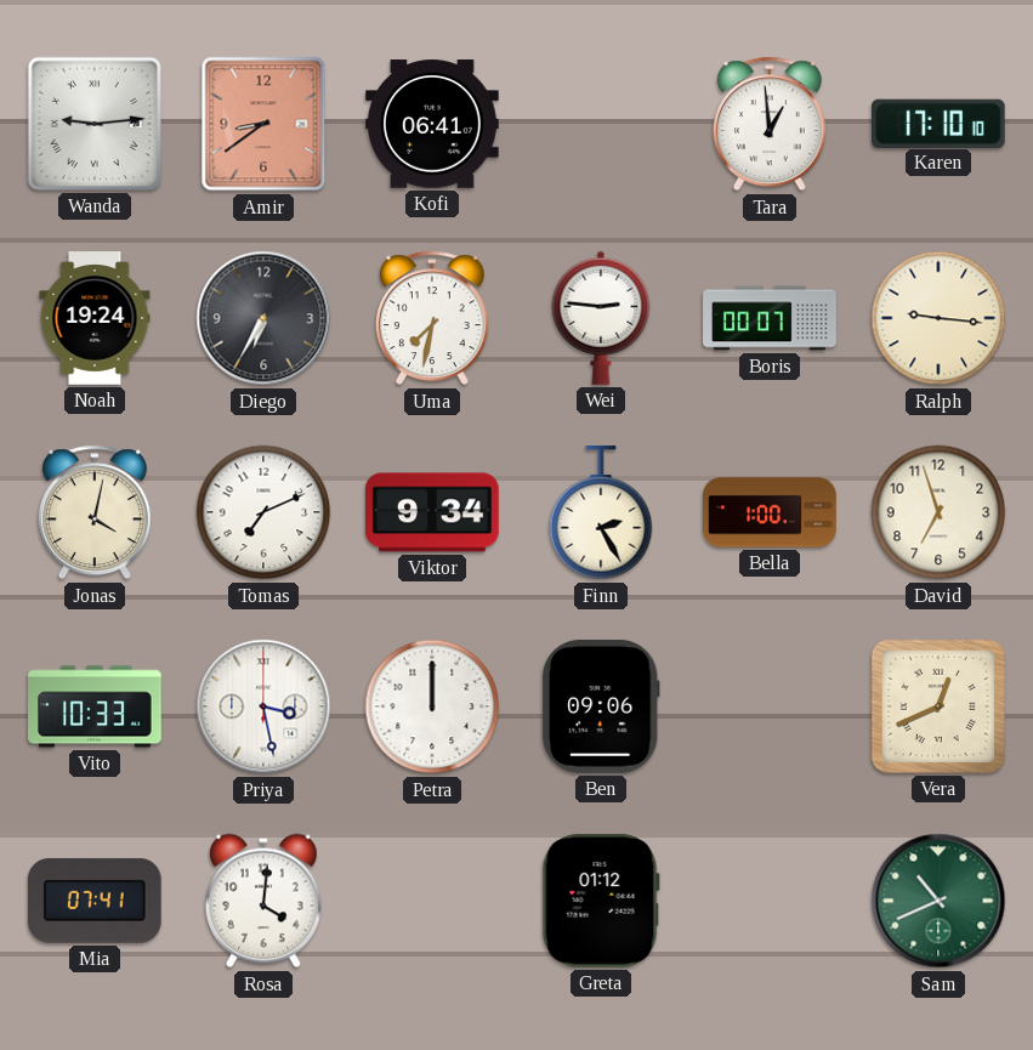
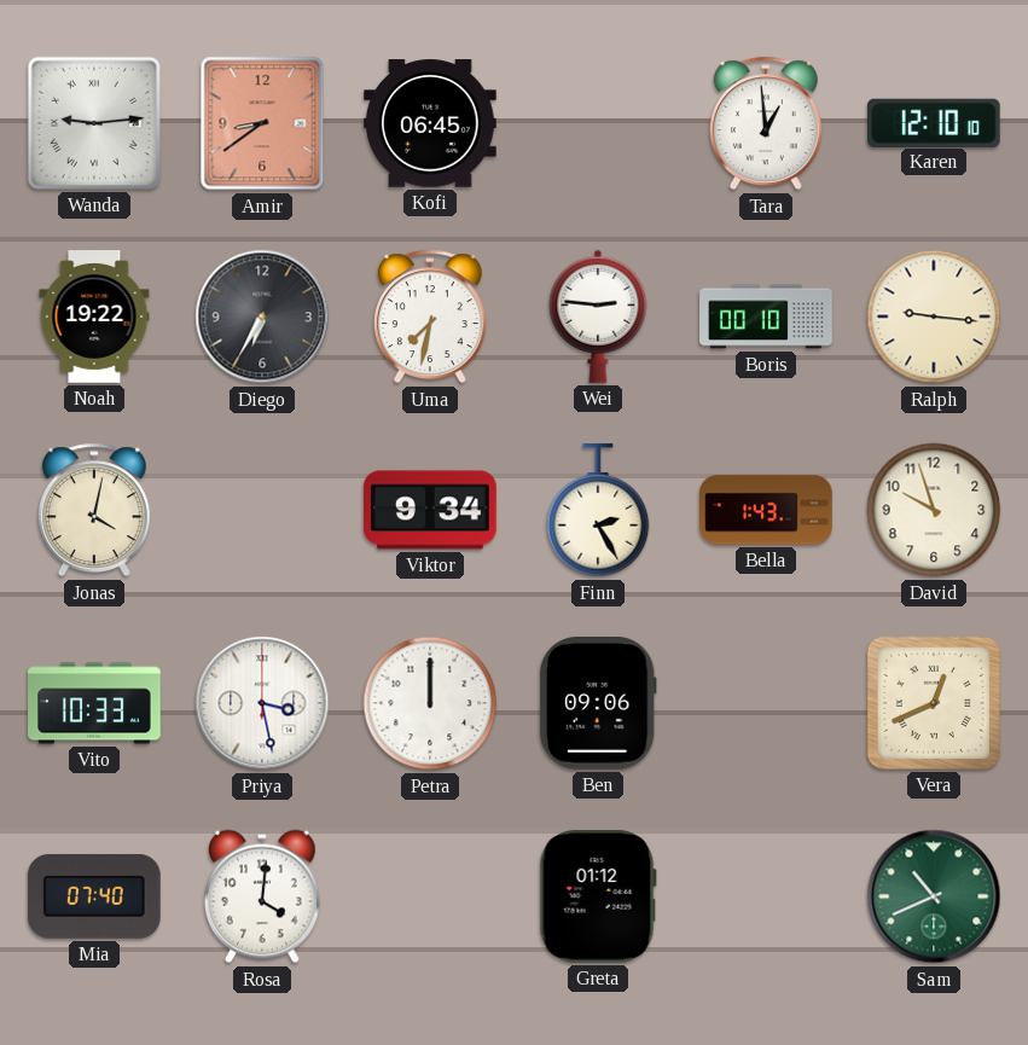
Kofi: 06:41 -> 06:45 (431, 123)
Karen: 17:10 -> 12:10 (934, 122)
Noah: 19:24 -> 19:22 (94, 317)
Boris: 00:07 -> 00:10 (766, 317)
Tomas: 7:11 -> none (263, 512)
Bella: 1:00 -> 1:43 (766, 510)
David: 6:57 -> 9:57 (934, 510)
Mia: 07:41 -> 07:40 (94, 896)
